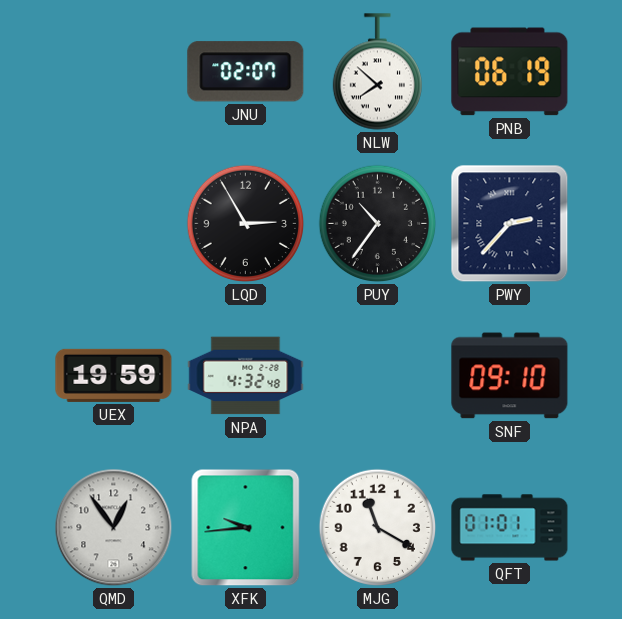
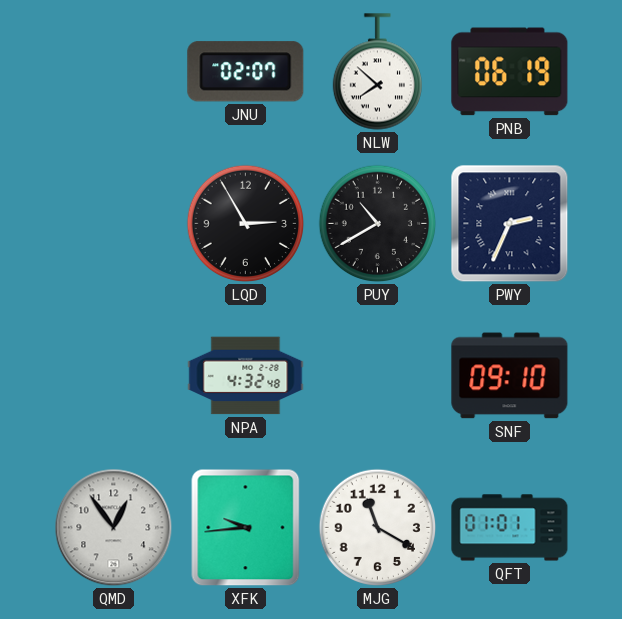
PUY: 10:36 -> 10:40 (378, 224)
PWY: 2:37 -> 2:34 (510, 224)
UEX: 19:59 -> none (114, 375)
